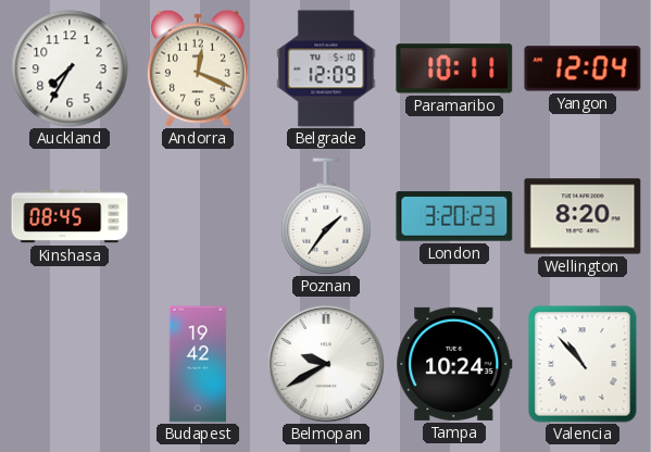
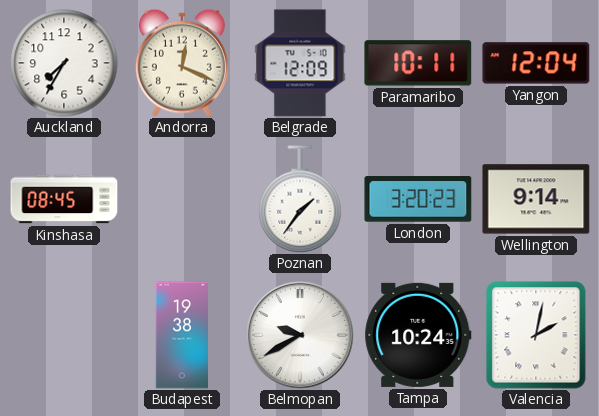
Wellington: 8:20 -> 9:14 (536, 199)
Budapest: 19:42 -> 19:38 (181, 335)
Valencia: 10:53 -> 2:02 (536, 335)
